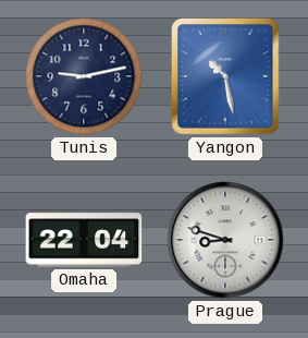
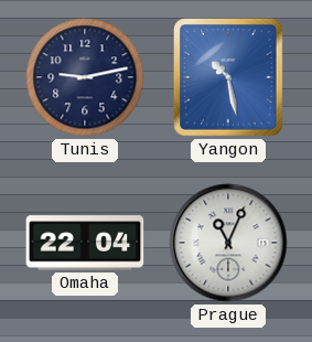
Prague: 8:48 -> 11:04 (228, 243)
